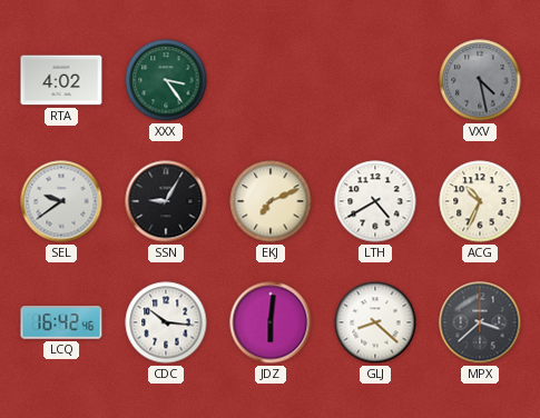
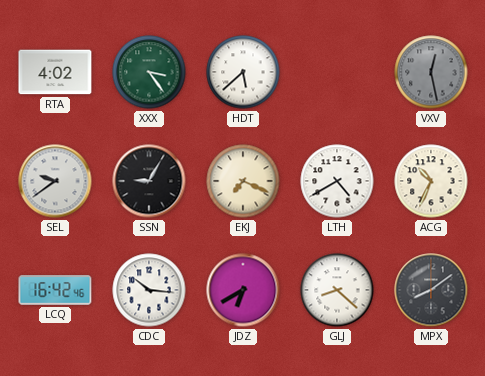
HDT: none -> 5:38 (243, 72)
VXV: 4:28 -> 12:28 (431, 72)
EKJ: 7:11 -> 7:19 (243, 181)
JDZ: 6:01 -> 6:40 (243, 290)
MPX: 3:38 -> 8:09 (431, 290)
